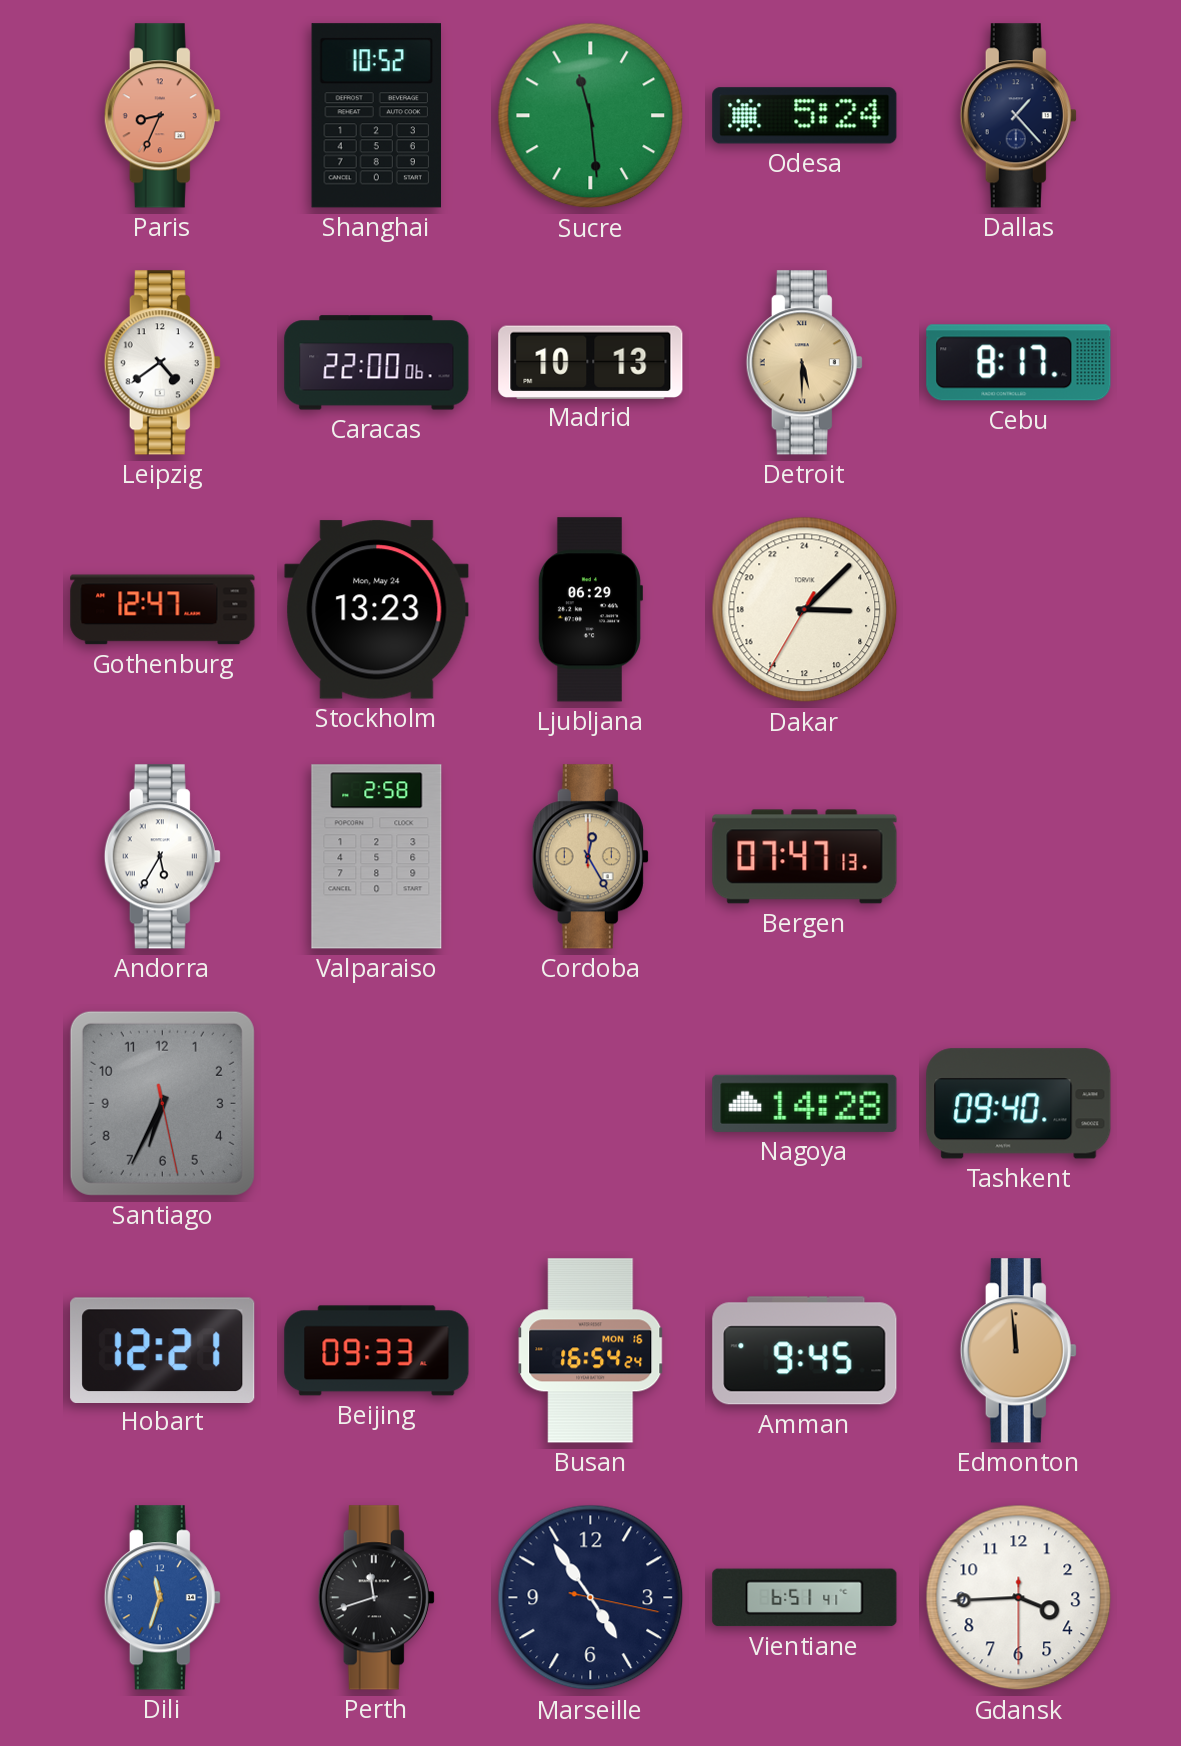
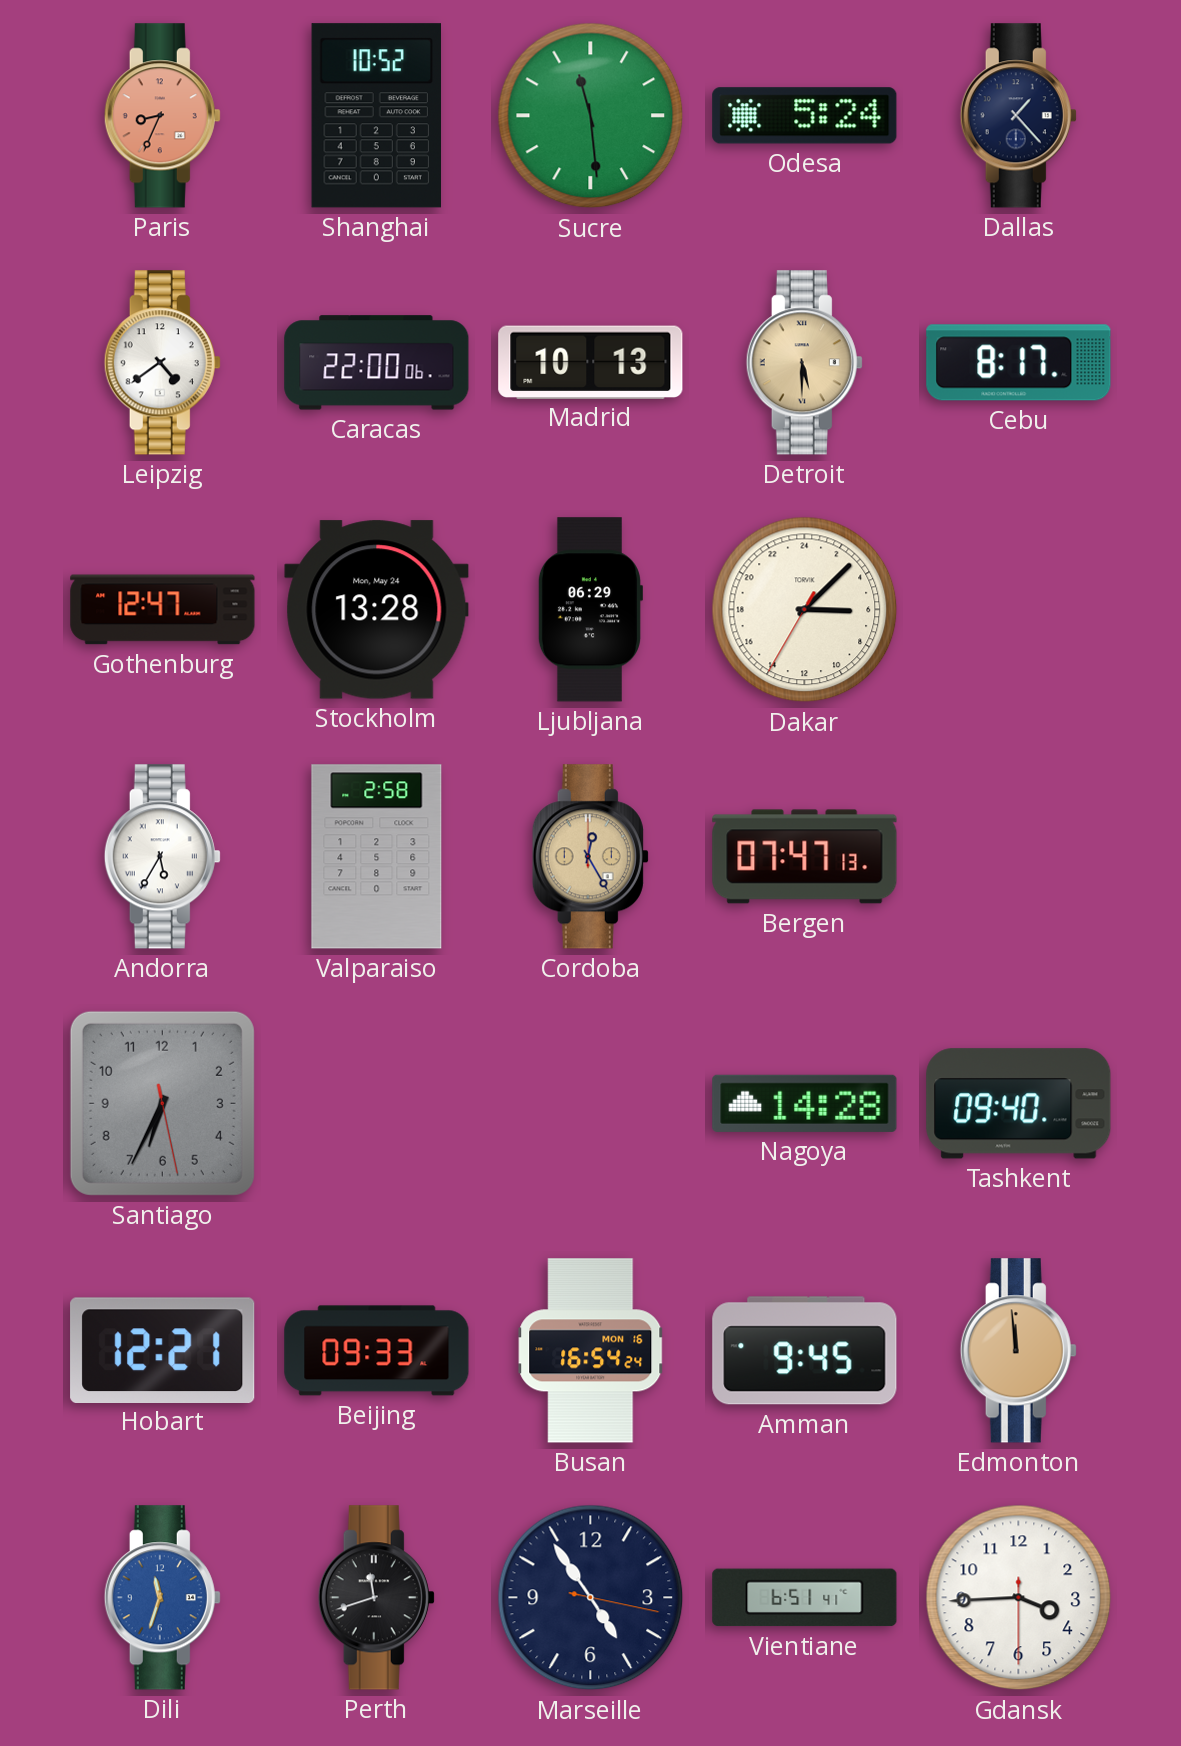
Stockholm: 13:23 -> 13:28 (377, 610)
